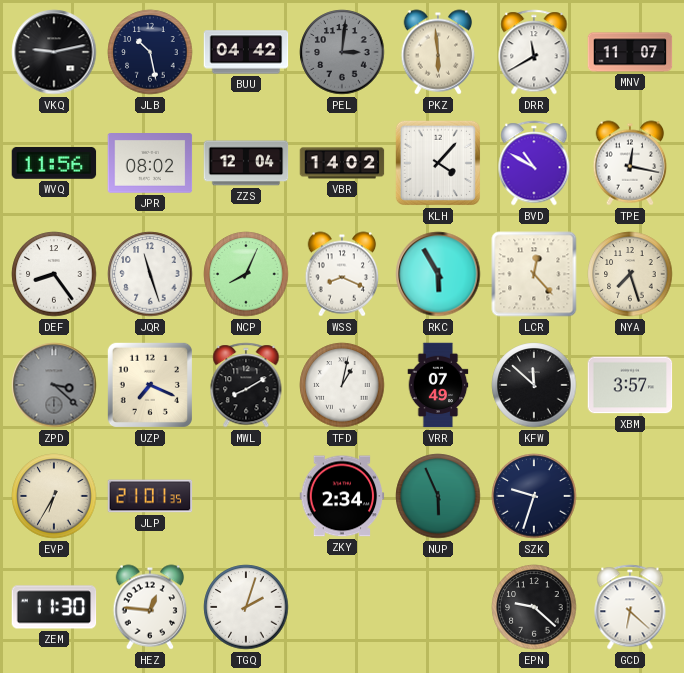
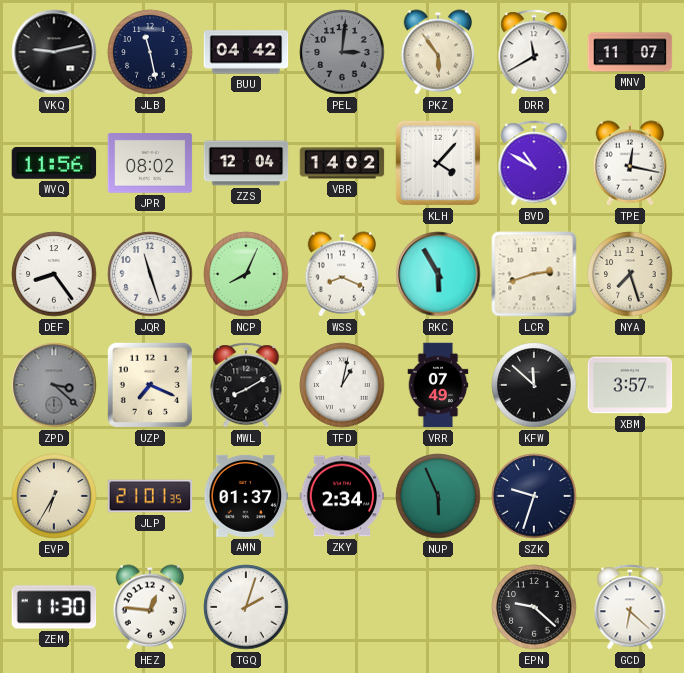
JLB: 10:28 -> 11:28 (150, 52)
PKZ: 5:59 -> 5:54 (438, 52)
LCR: 12:23 -> 2:42 (534, 274)
AMN: none -> 01:37 (246, 496)
